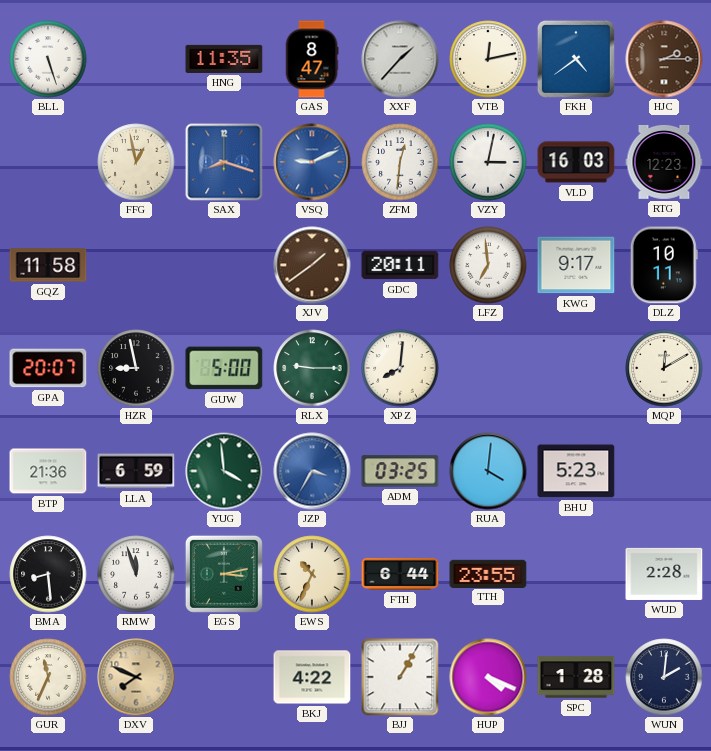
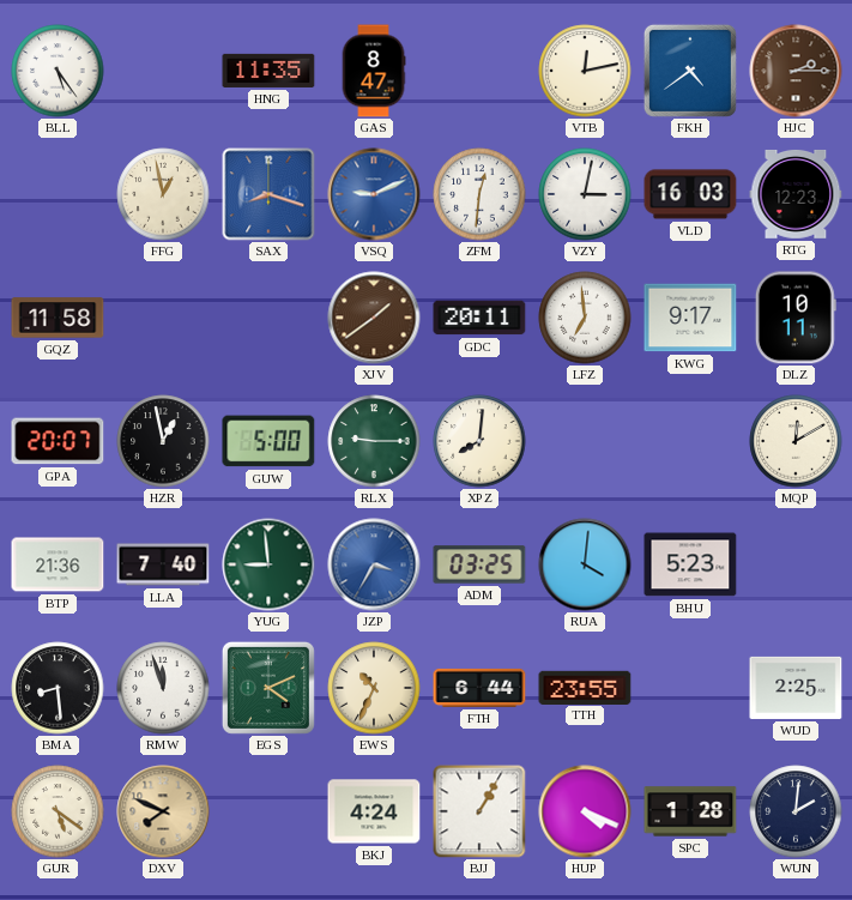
BLL: 5:27 -> 5:24 (58, 71)
XXF: 1:37 -> none (400, 59)
HZR: 8:58 -> 12:58 (163, 441)
LLA: 6:59 -> 7:40 (163, 564)
YUG: 3:59 -> 8:59 (268, 564)
EGS: 3:13 -> 4:11 (268, 688)
WUD: 2:28 -> 2:25 (796, 688)
GUR: 11:34 -> 5:21 (58, 811)
BKJ: 4:22 -> 4:24 (374, 811)
